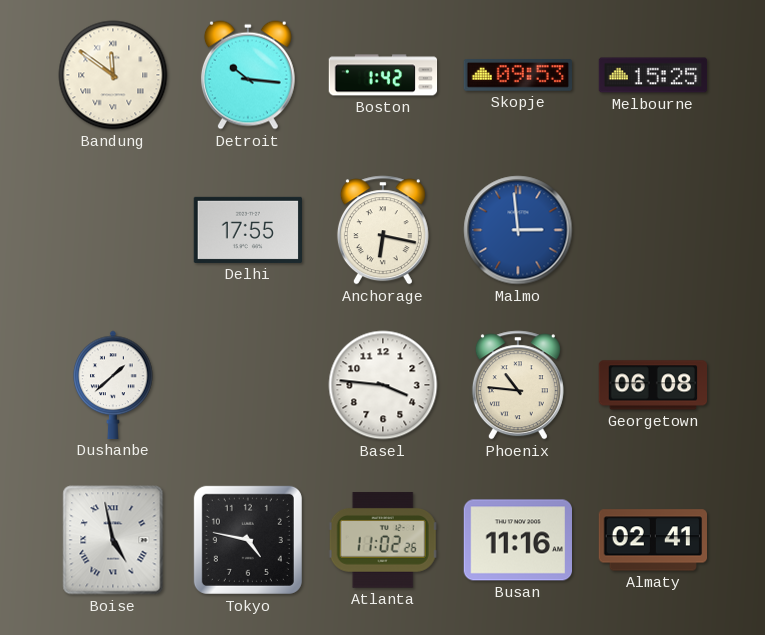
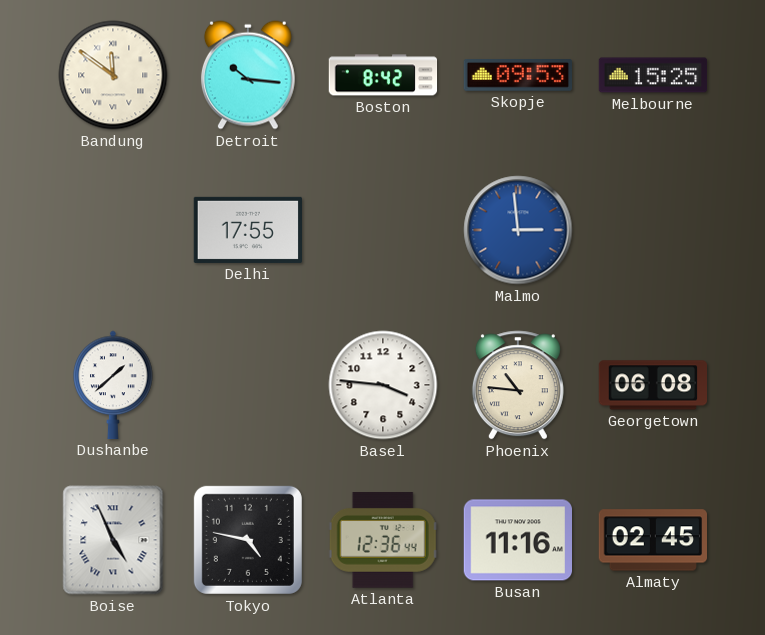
Boston: 1:42 -> 8:42 (383, 75)
Anchorage: 6:17 -> none (383, 230)
Boise: 4:58 -> 4:56 (113, 540)
Atlanta: 11:02 -> 12:36 (383, 540)
Almaty: 02:41 -> 02:45 (652, 540)
